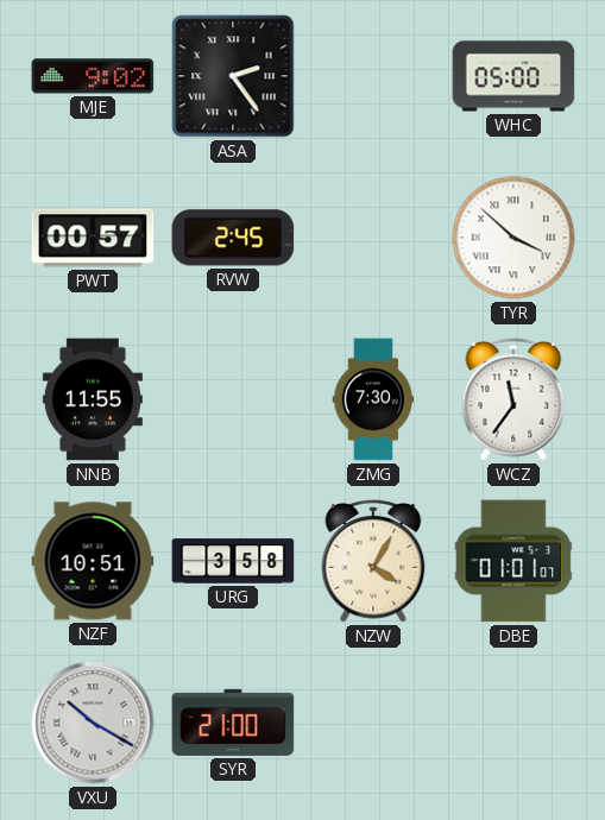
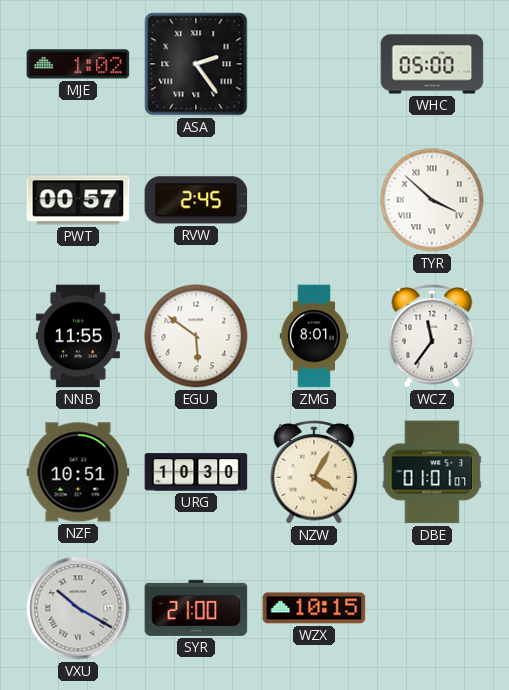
MJE: 9:02 -> 1:02 (78, 64)
EGU: none -> 5:51 (196, 336)
ZMG: 7:30 -> 8:01 (314, 336)
URG: 3:58 -> 10:30 (196, 472)
WZX: none -> 10:15 (314, 608)
